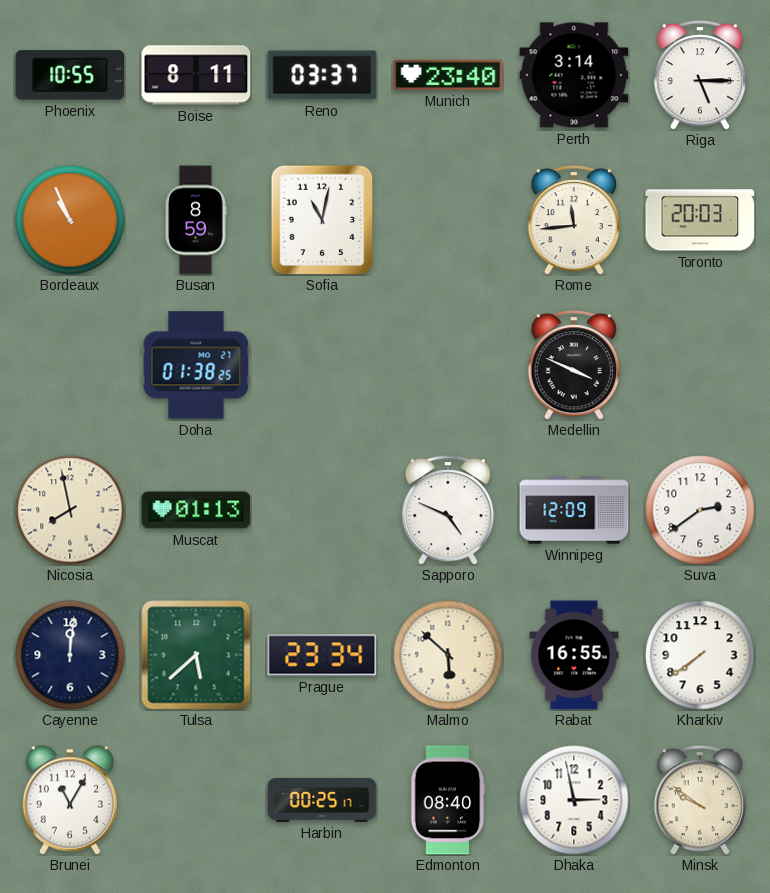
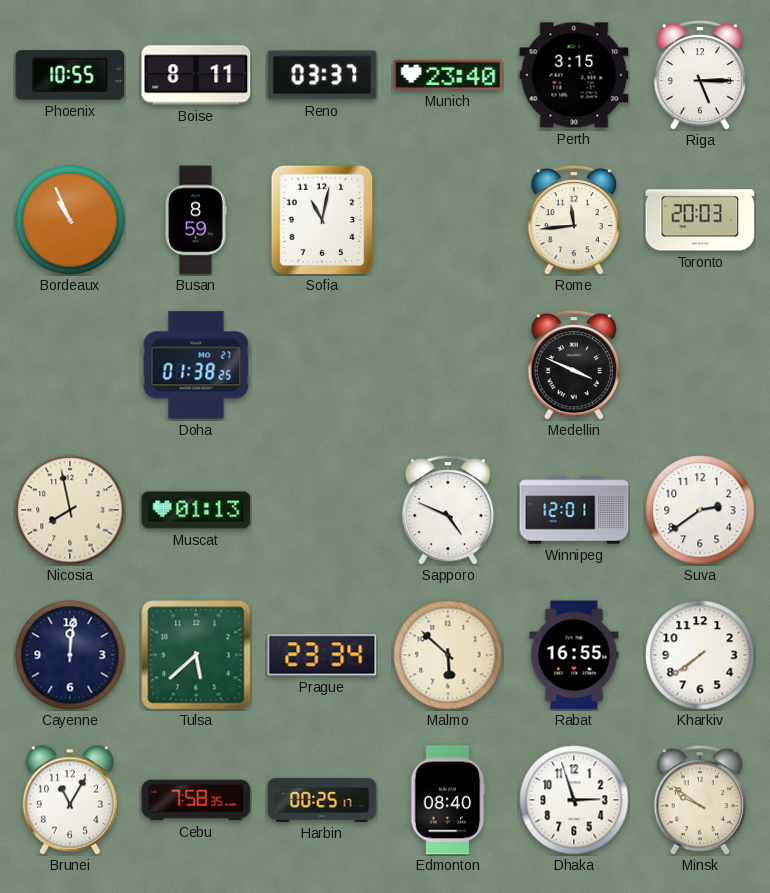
Perth: 3:14 -> 3:15 (574, 75)
Winnipeg: 12:09 -> 12:01 (574, 510)
Cebu: none -> 7:58 (196, 800)
Dhaka: 2:58 -> 2:57 (574, 800)
